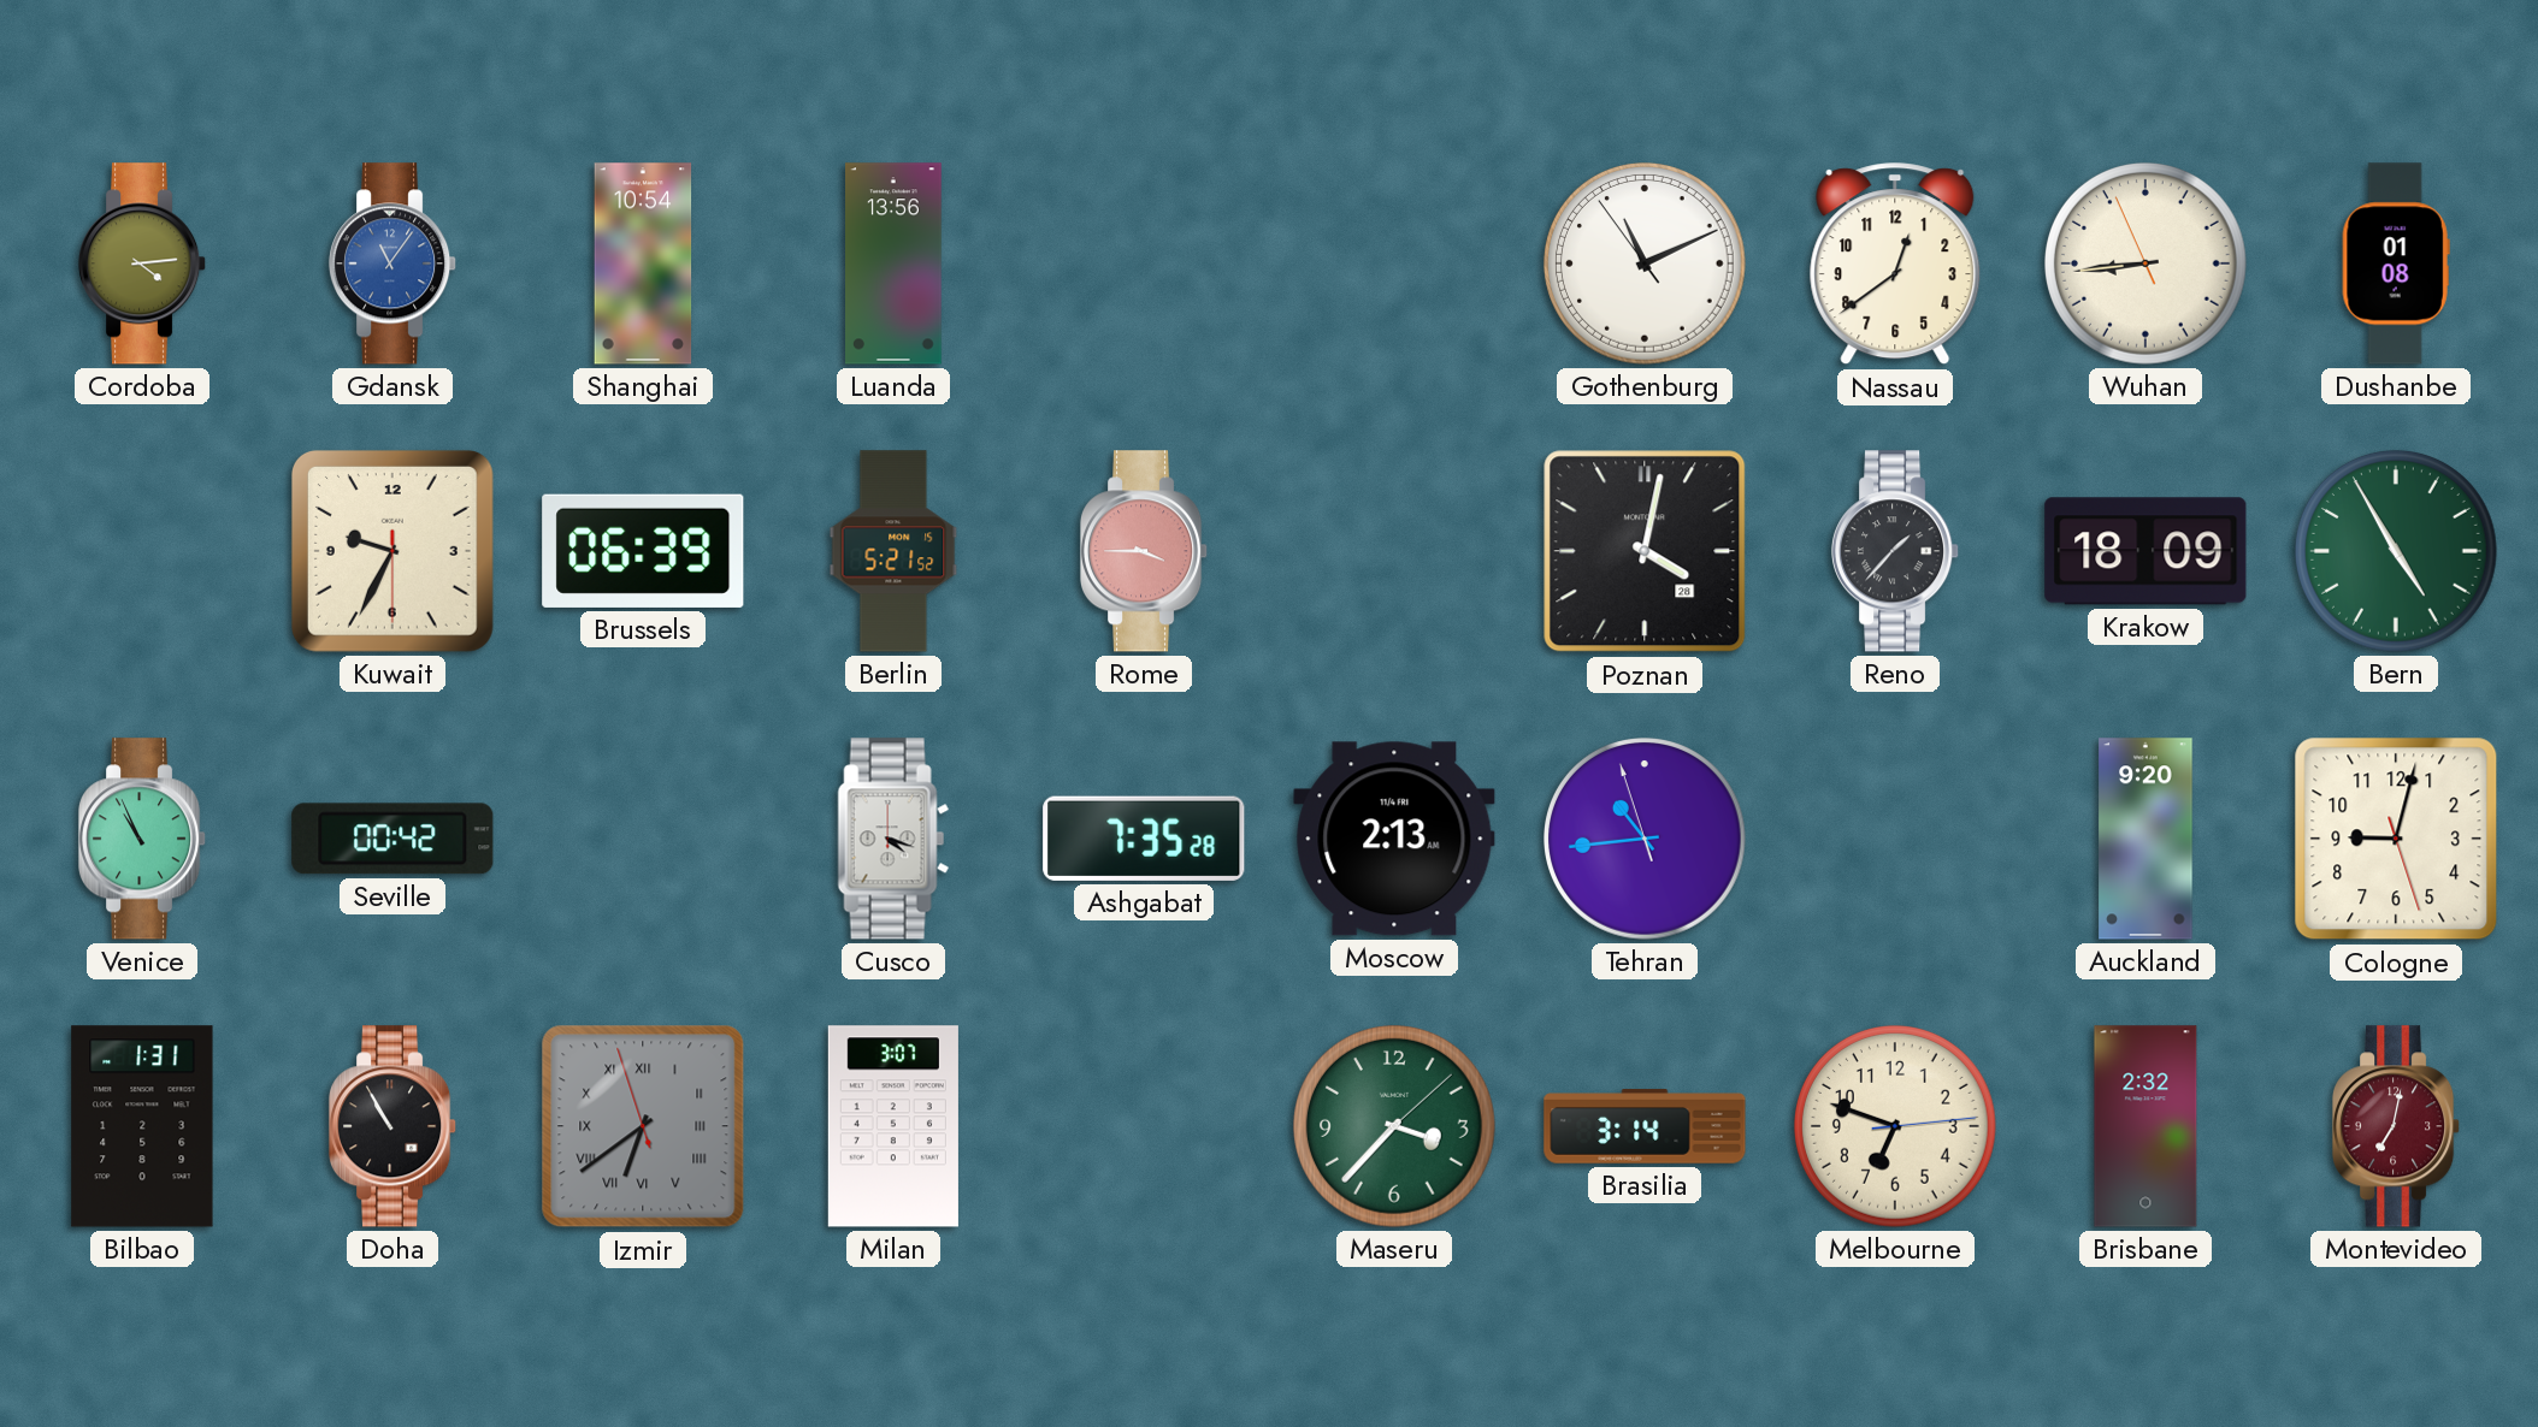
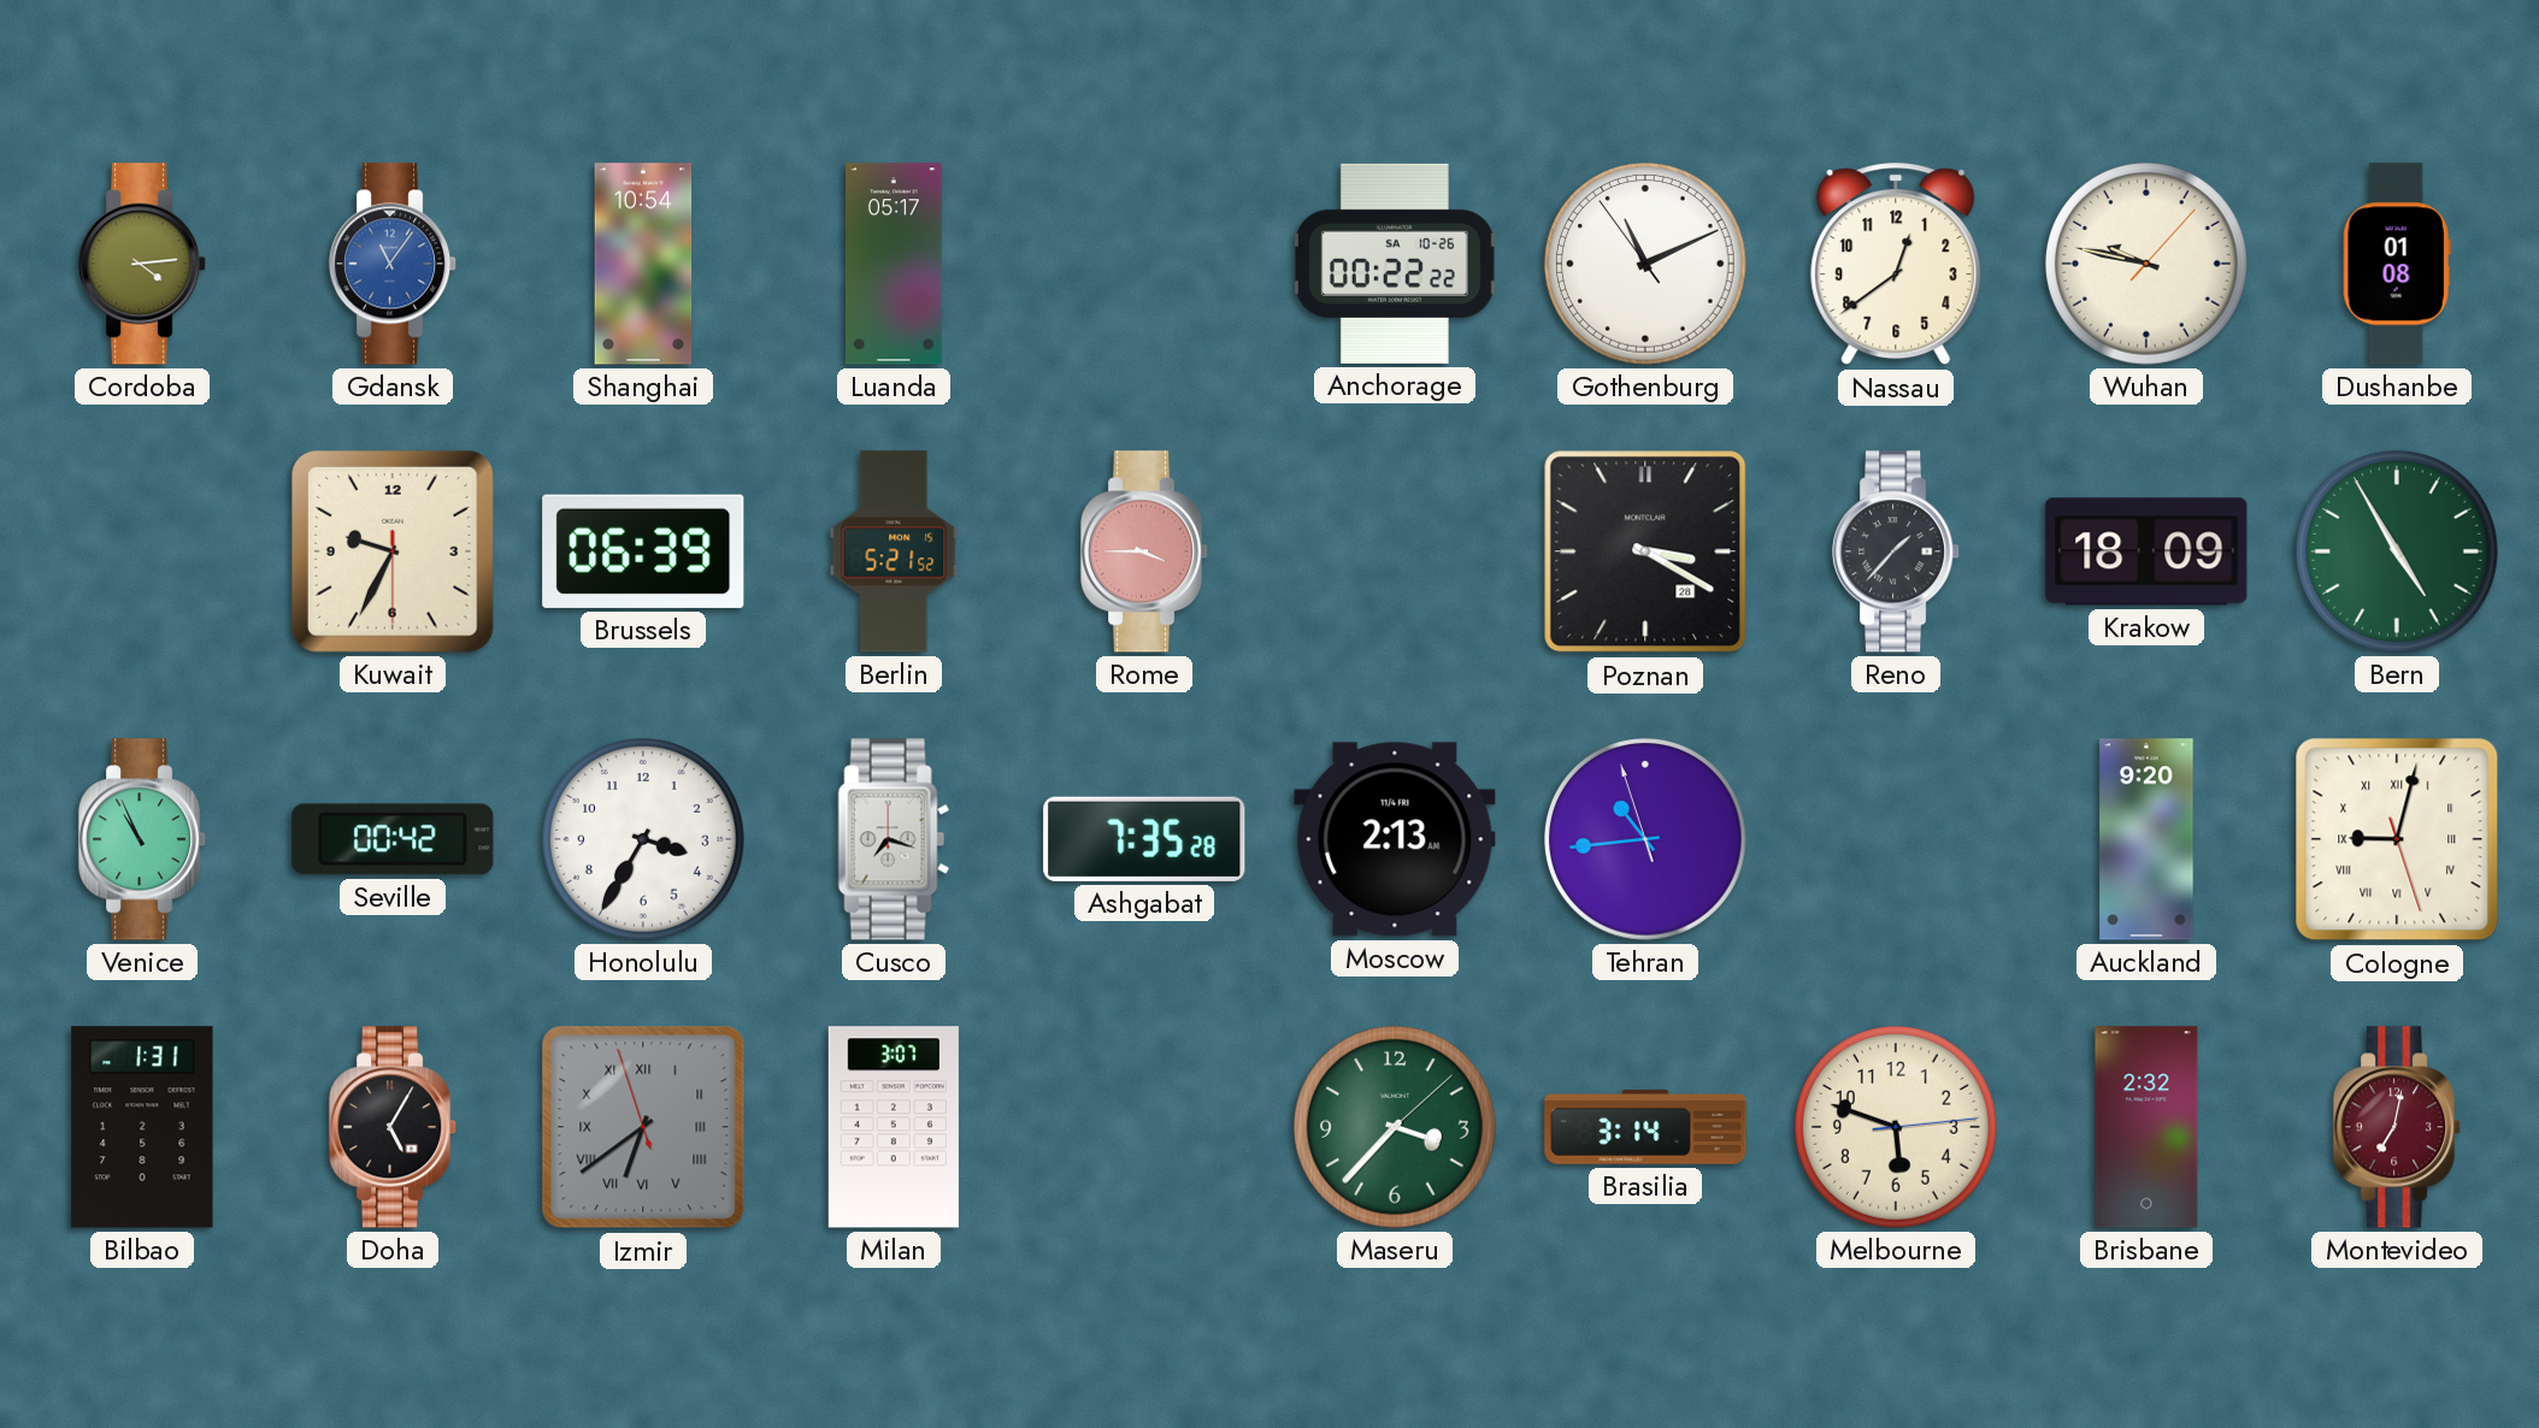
Luanda: 13:56 -> 05:17 (895, 264)
Anchorage: none -> 00:22 (1395, 264)
Wuhan: 8:43 -> 9:47 (2148, 265)
Poznan: 4:02 -> 3:20 (1645, 551)
Honolulu: none -> 3:35 (644, 840)
Cusco: 4:18 -> 7:18 (894, 839)
Cologne numerals: Arabic -> Roman (2397, 839)
Doha: 10:55 -> 5:05 (393, 1127)
Melbourne: 6:48 -> 5:48 (1897, 1128)
